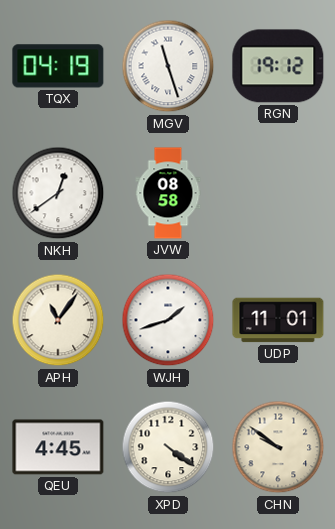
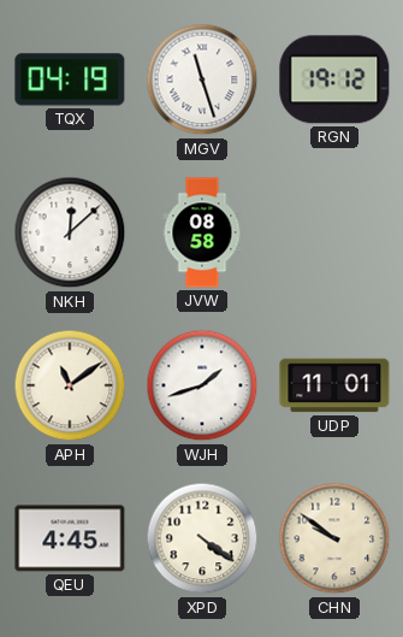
NKH: 12:39 -> 12:08 (70, 232)
APH: 11:06 -> 11:09 (70, 385)
